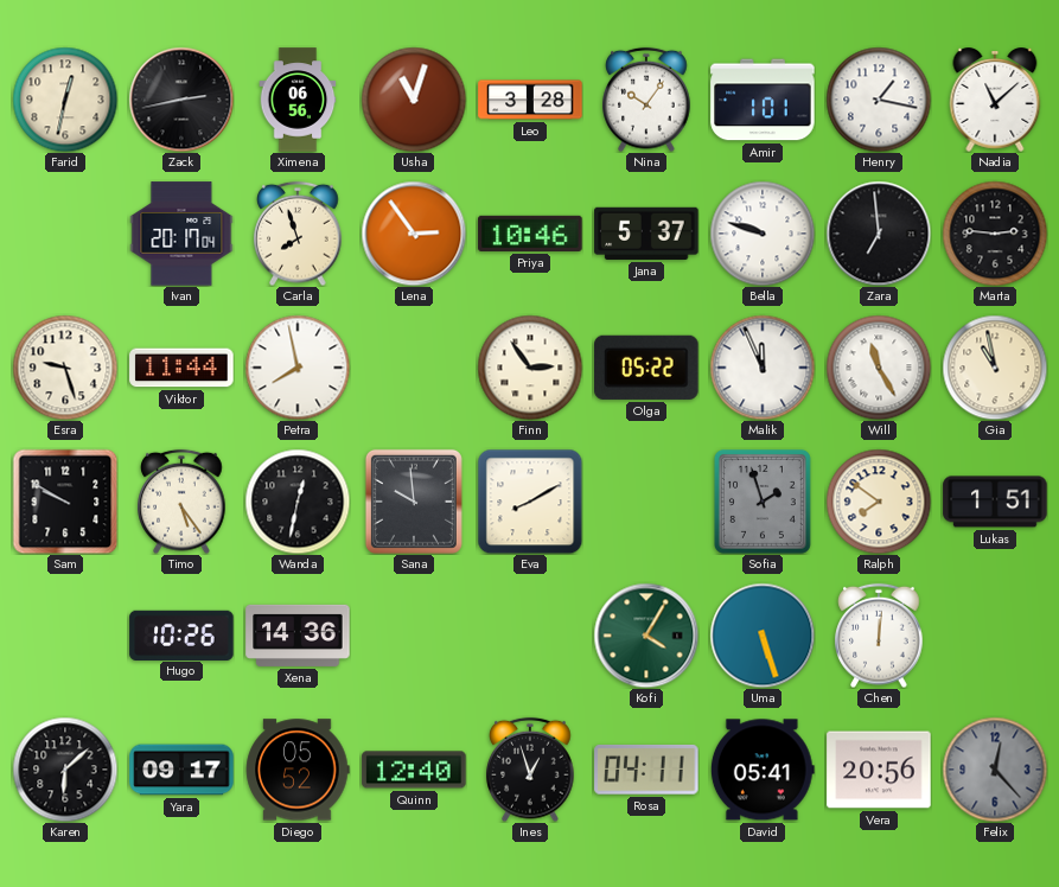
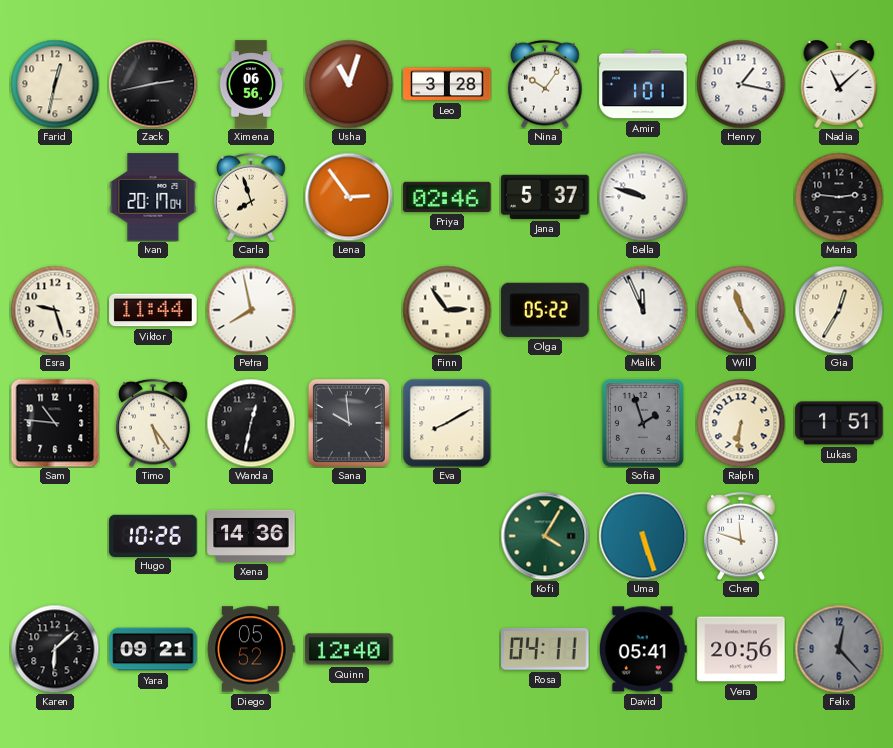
Priya: 10:46 -> 02:46 (447, 197)
Zara: 6:59 -> none (879, 234)
Gia: 10:58 -> 12:35 (839, 310)
Sam: 9:50 -> 10:46 (55, 423)
Ralph: 7:51 -> 6:31 (741, 423)
Chen: 12:01 -> 11:48 (741, 536)
Yara: 09:17 -> 09:21 (153, 649)
Ines: 12:57 -> none (530, 770)
